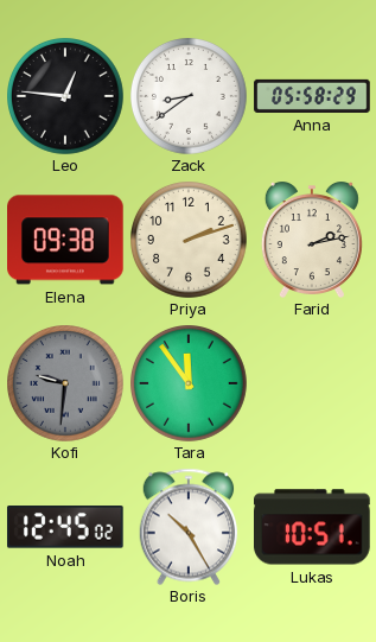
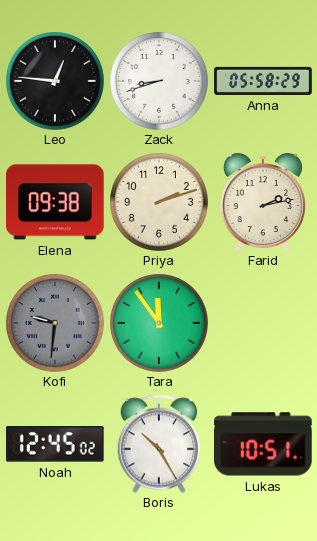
Zack: 8:39 -> 8:42 (160, 82)
